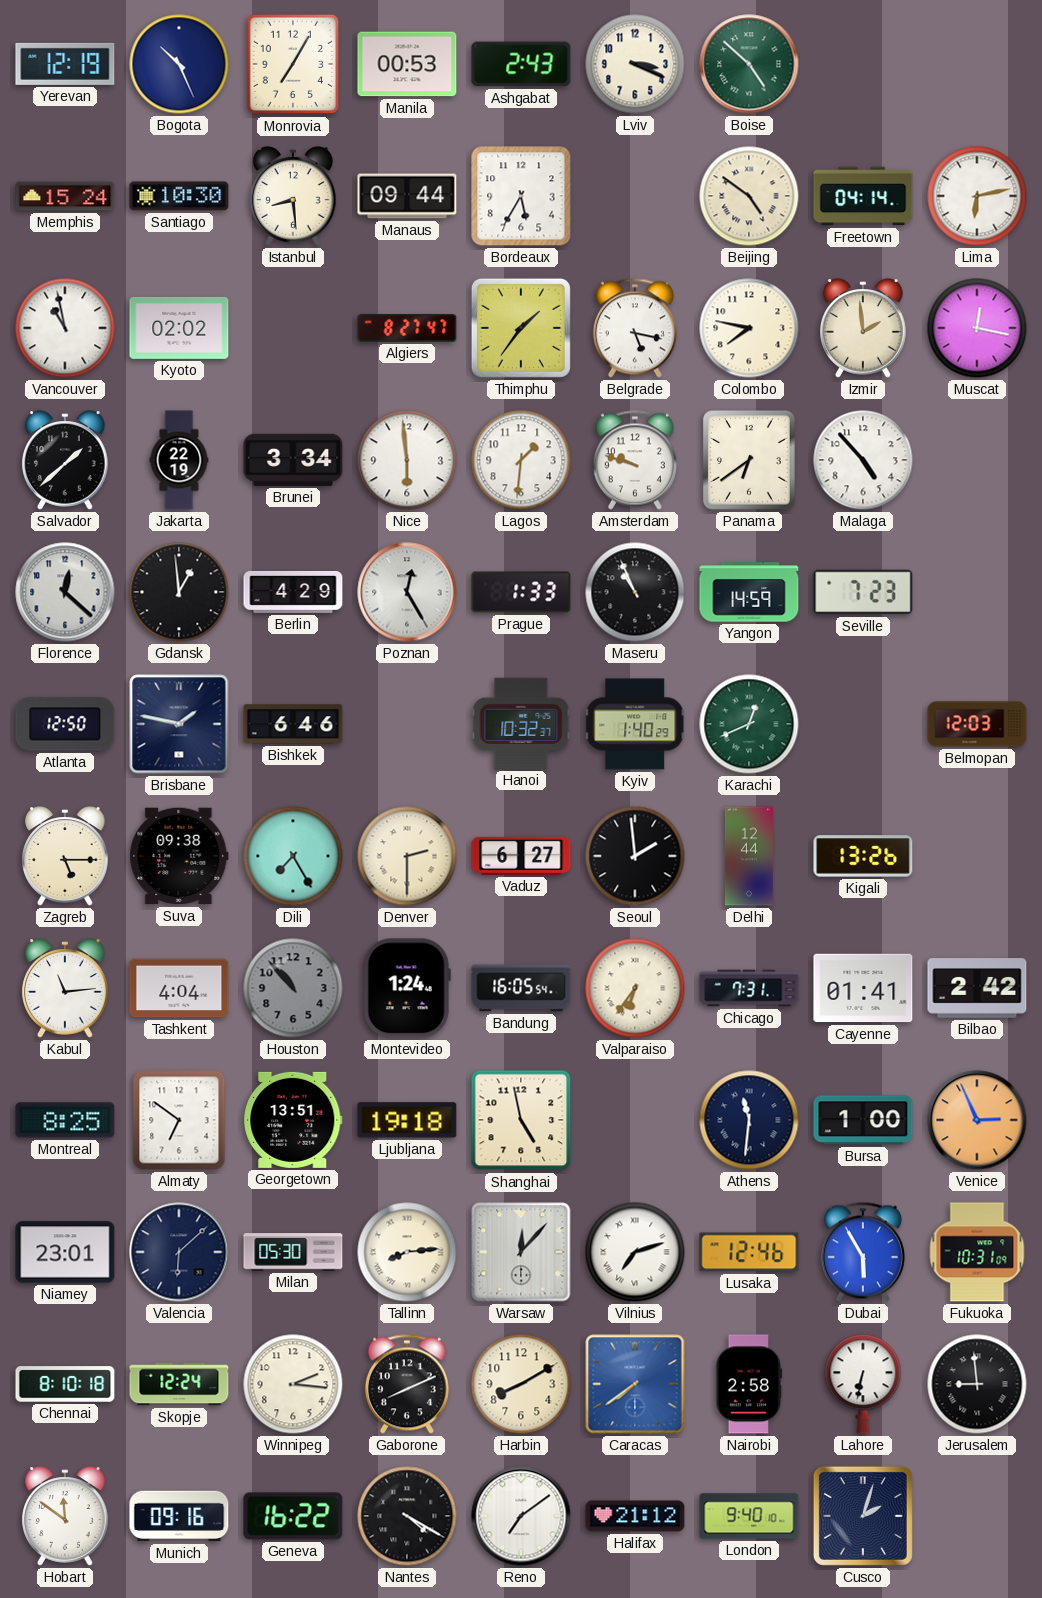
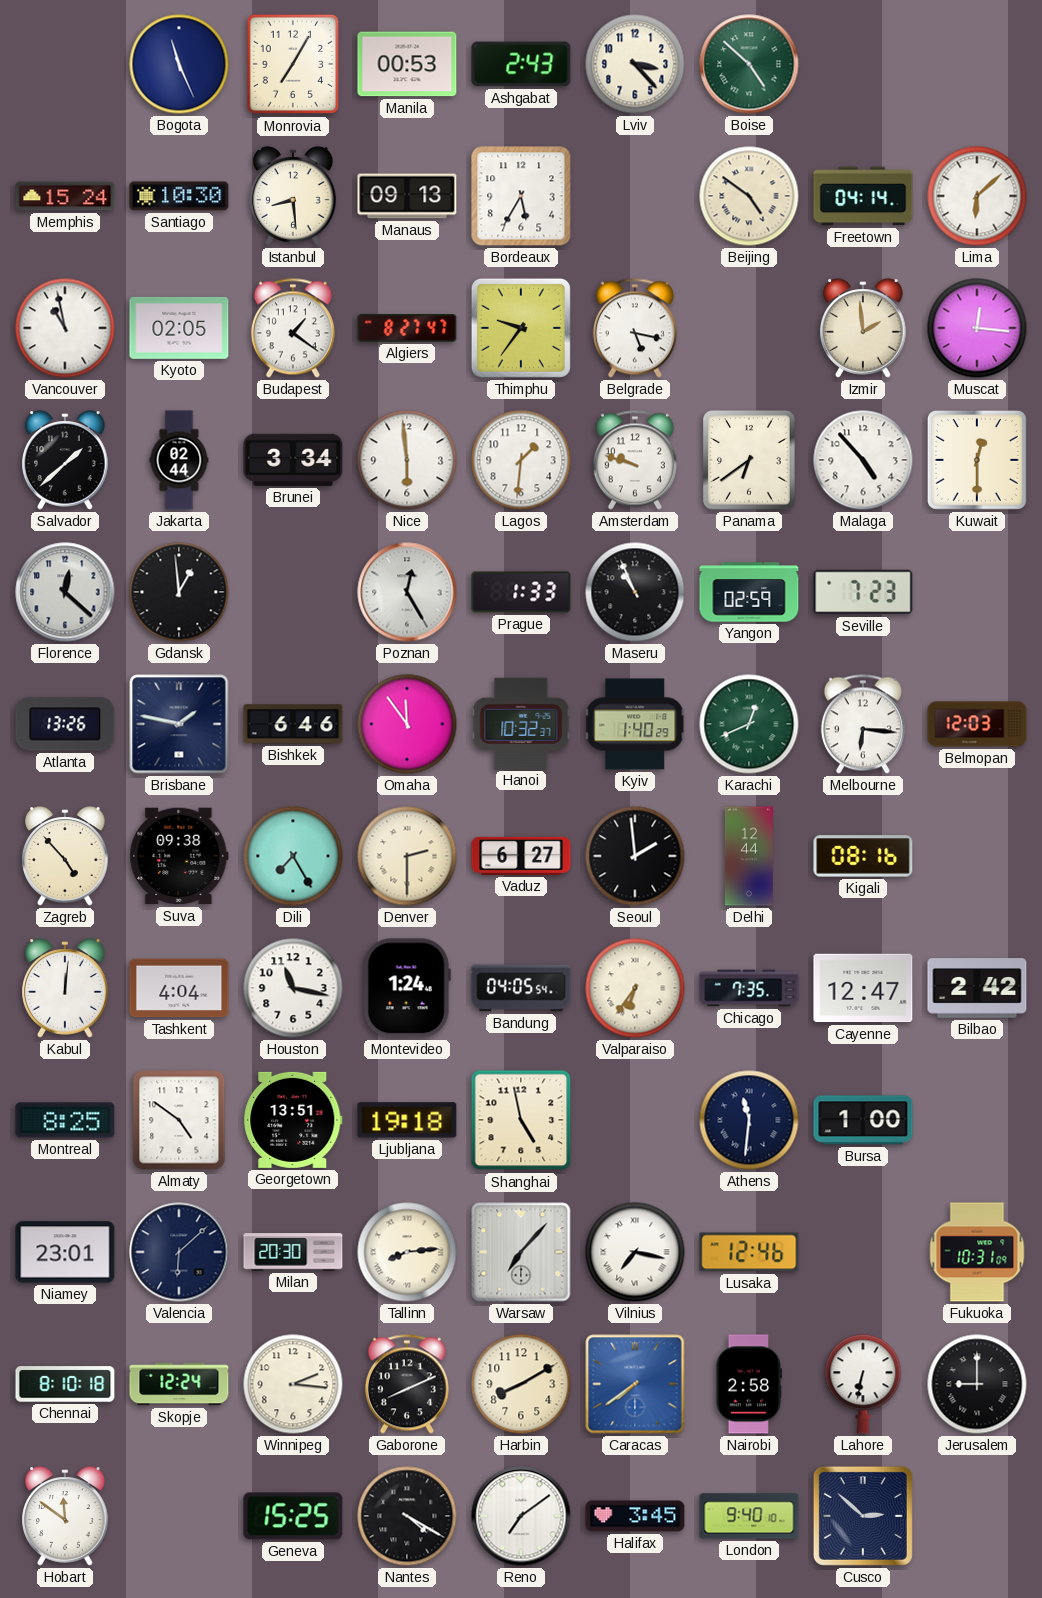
Yerevan: 12:19 -> none (65, 64)
Bogota: 10:26 -> 11:26 (179, 64)
Lviv: 3:19 -> 3:23 (635, 64)
Manaus: 09:44 -> 09:13 (407, 196)
Lima: 6:13 -> 6:08 (977, 196)
Kyoto: 02:02 -> 02:05 (179, 328)
Budapest: none -> 1:21 (293, 328)
Thimphu: 1:36 -> 9:36 (521, 328)
Colombo: 7:47 -> none (749, 328)
Muscat: 12:17 -> 12:16 (977, 328)
Jakarta: 22:19 -> 02:44 (179, 460)
Kuwait: none -> 12:30 (977, 460)
Berlin: 4:29 -> none (293, 592)
Yangon: 14:59 -> 02:59 (749, 592)
Atlanta: 12:50 -> 13:26 (65, 724)
Omaha: none -> 11:54 (407, 724)
Melbourne: none -> 6:16 (863, 724)
Zagreb: 5:15 -> 4:53 (65, 856)
Kigali: 13:26 -> 08:16 (863, 856)
Kabul: 11:14 -> 12:01 (65, 988)
Houston: 10:53 -> 11:17 (293, 988)
Houston dial: grey -> white (293, 988)
Bandung: 16:05 -> 04:05 (521, 988)
Chicago: 7:31 -> 7:35 (749, 988)
Cayenne: 01:41 -> 12:47 (863, 988)
Almaty: 6:51 -> 4:51 (179, 1120)
Venice: 2:56 -> none (977, 1120)
Milan: 05:30 -> 20:30 (293, 1252)
Warsaw: 12:07 -> 7:07 (521, 1252)
Vilnius: 7:12 -> 7:17 (635, 1252)
Dubai: 5:55 -> none (863, 1252)
Jerusalem: 8:59 -> 9:00 (977, 1384)
Munich: 09:16 -> none (179, 1516)
Geneva: 16:22 -> 15:25 (293, 1516)
Halifax: 21:12 -> 3:45 (635, 1516)
Cusco: 2:03 -> 2:52 (863, 1516)
